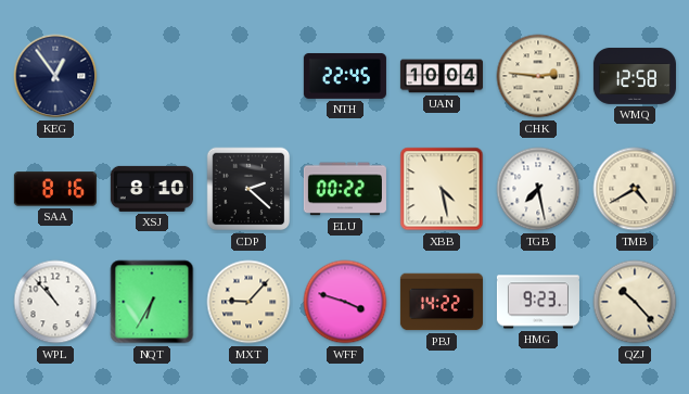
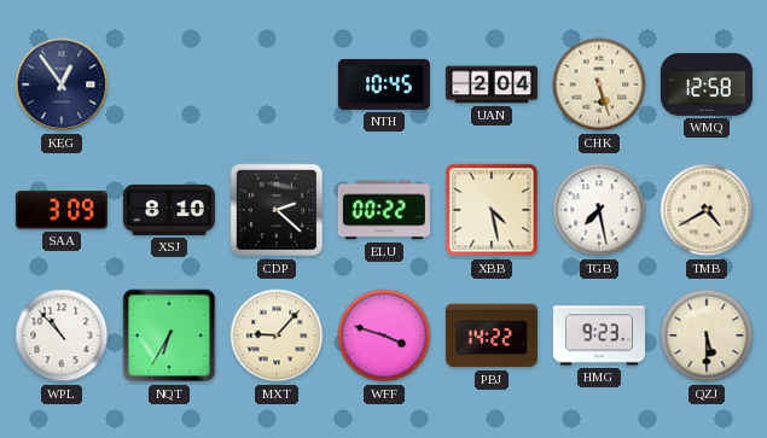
NTH: 22:45 -> 10:45 (384, 84)
UAN: 10:04 -> 2:04 (492, 84)
CHK: 2:46 -> 5:27 (599, 84)
SAA: 8:16 -> 3:09 (62, 210)
QZJ: 10:23 -> 5:30 (707, 335)
